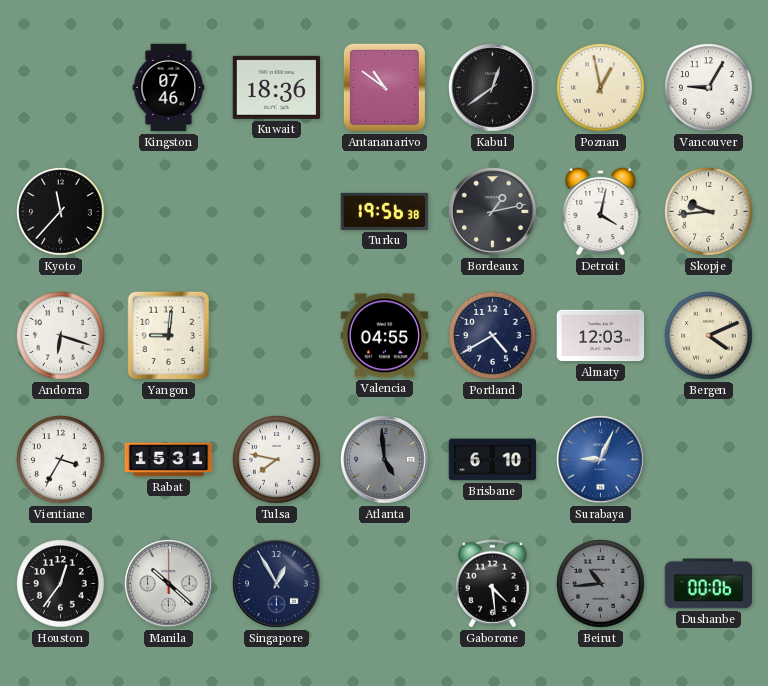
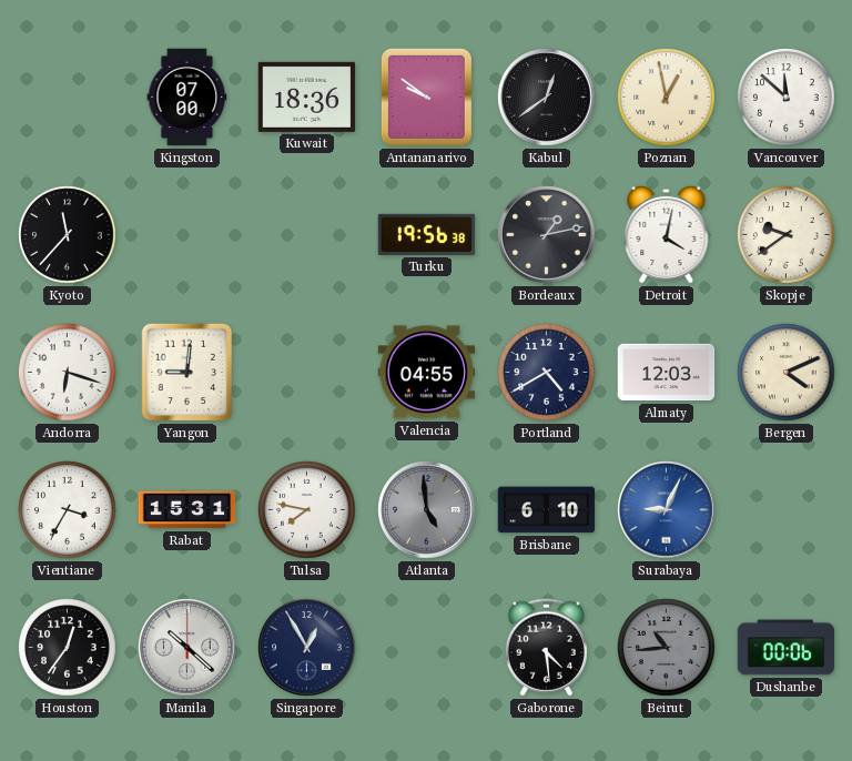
Kingston: 07:46 -> 07:00 (187, 98)
Antananarivo: 10:51 -> 9:51 (426, 97)
Vancouver: 9:05 -> 11:52 (787, 98)
Skopje: 9:44 -> 9:39 (787, 235)
